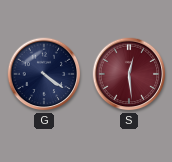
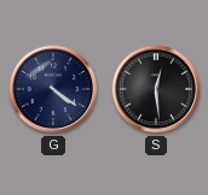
S dial: burgundy -> black (156, 89)
